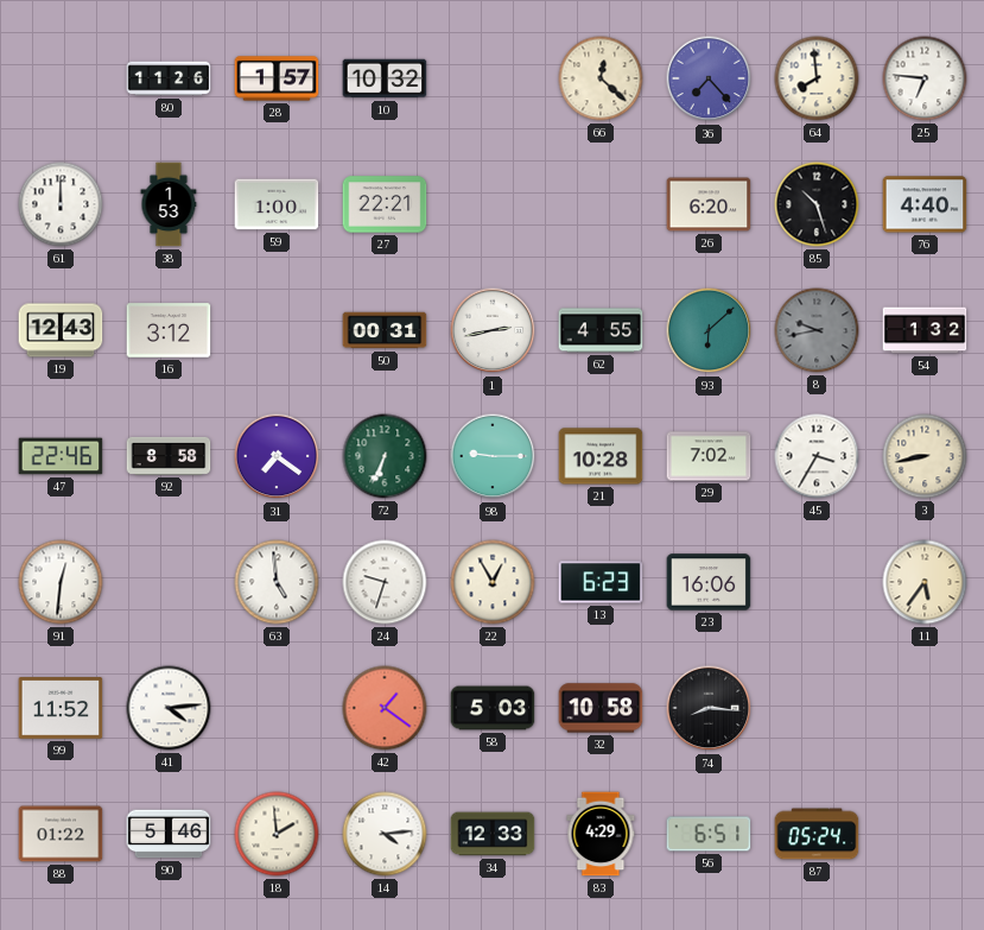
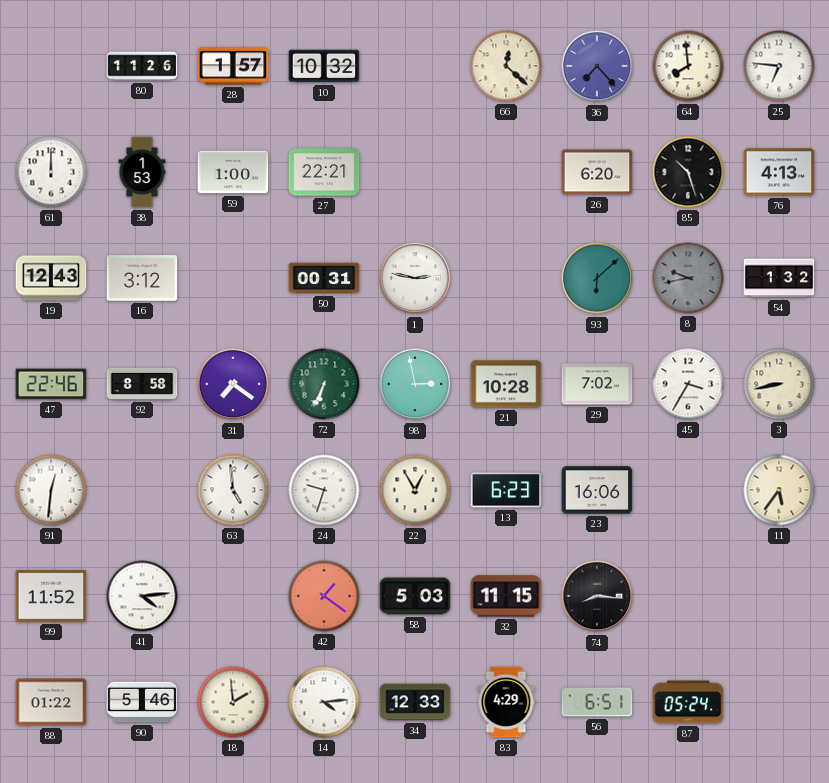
76: 4:40 -> 4:13 (779, 172)
1: 2:43 -> 2:47 (415, 278)
62: 4:55 -> none (601, 330)
98: 9:15 -> 2:58 (415, 384)
32: 10:58 -> 11:15 (506, 596)
